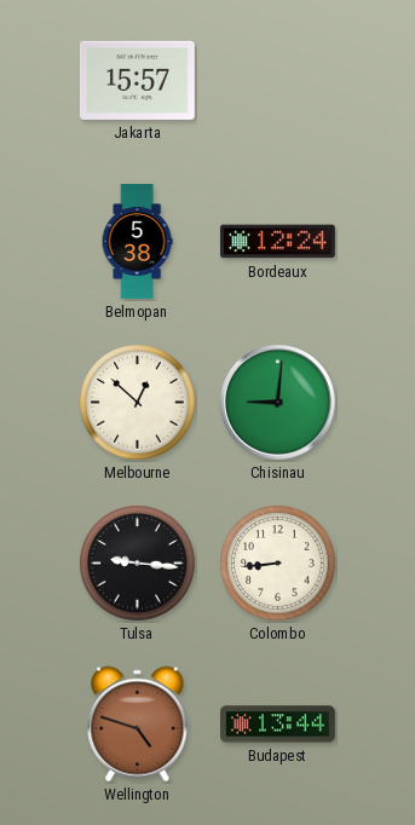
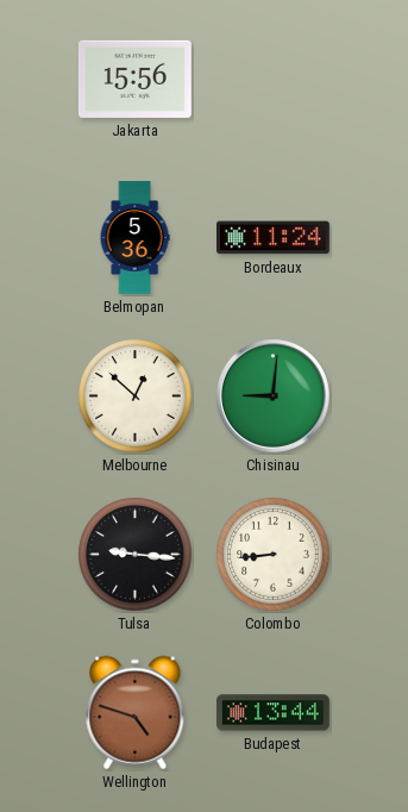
Jakarta: 15:57 -> 15:56 (134, 79)
Belmopan: 5:38 -> 5:36 (134, 238)
Bordeaux: 12:24 -> 11:24 (274, 238)
